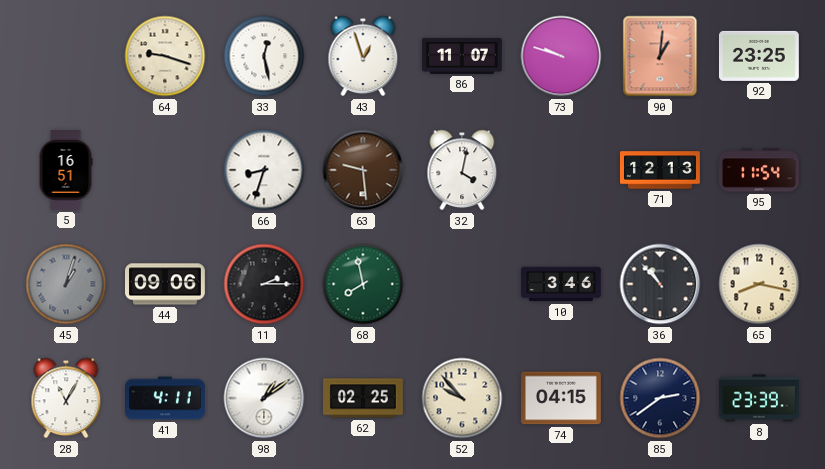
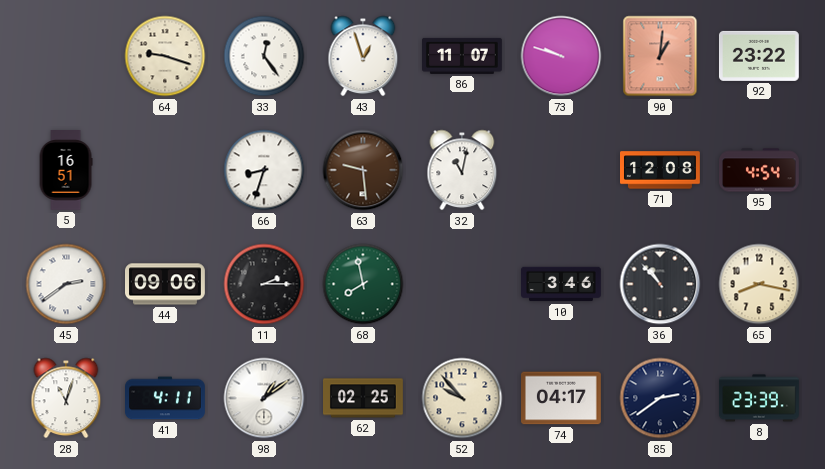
33: 12:28 -> 12:24 (264, 56)
92: 23:25 -> 23:22 (759, 56)
32: 4:02 -> 11:02 (462, 170)
71: 12:13 -> 12:08 (661, 170)
95: 11:54 -> 4:54 (760, 170)
45: 1:03 -> 2:39 (66, 284)
45 dial: grey -> white (66, 284)
28: 11:05 -> 11:03 (66, 398)
74: 04:15 -> 04:17 (562, 398)
